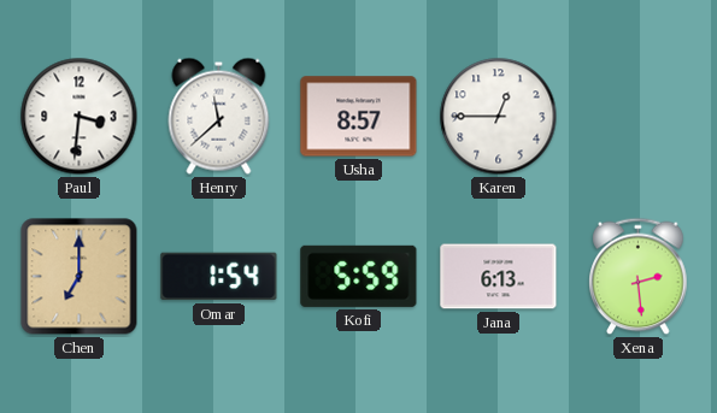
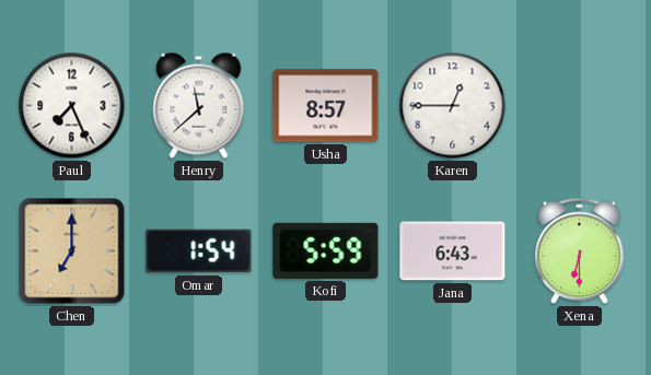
Paul: 3:31 -> 7:26 (72, 106)
Jana: 6:13 -> 6:43 (453, 251)
Xena: 2:29 -> 6:30 (580, 251)
